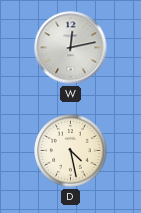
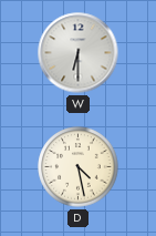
W: 12:13 -> 6:30 (79, 53)
